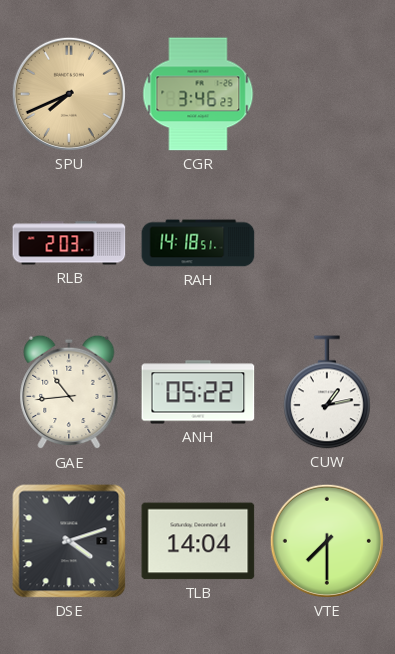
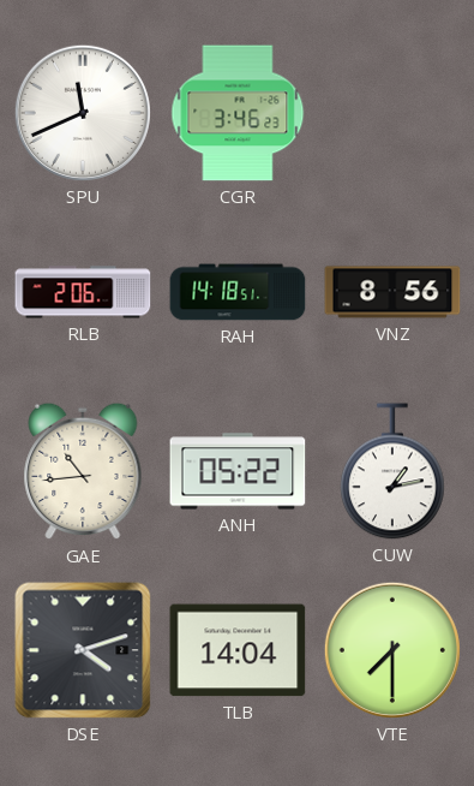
SPU: 7:41 -> 11:41 (83, 113)
SPU dial: champagne -> white (83, 113)
RLB: 2:03 -> 2:06 (83, 292)
VNZ: none -> 8:56 (392, 292)
